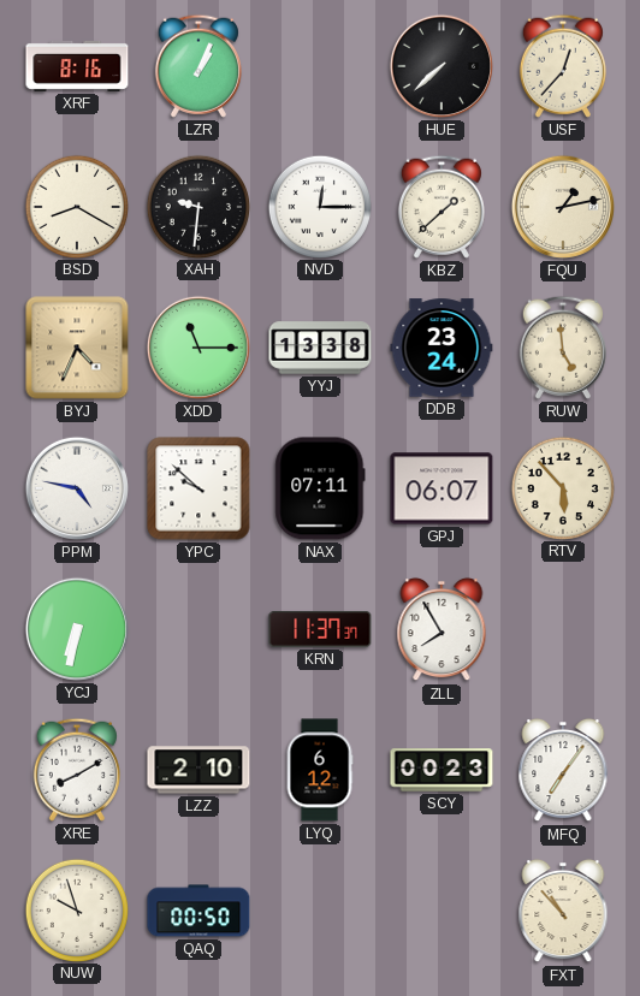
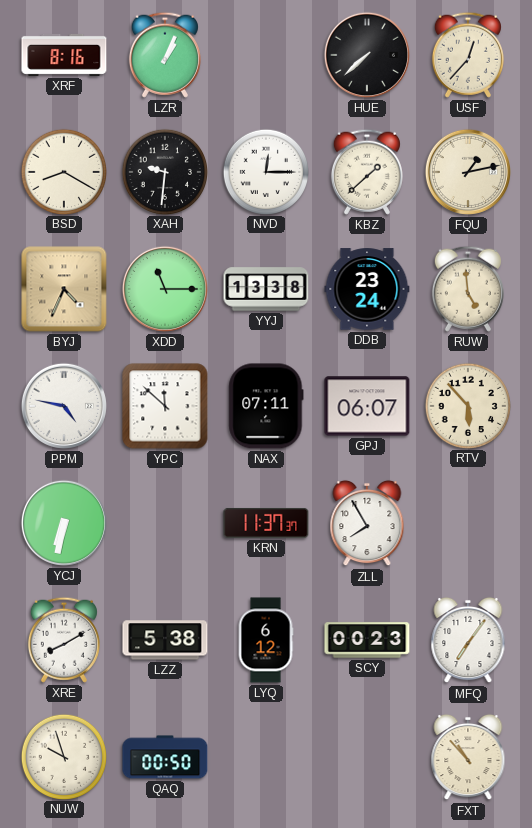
YPC: 9:52 -> 11:52 (165, 406)
LZZ: 2:10 -> 5:38 (165, 640)
